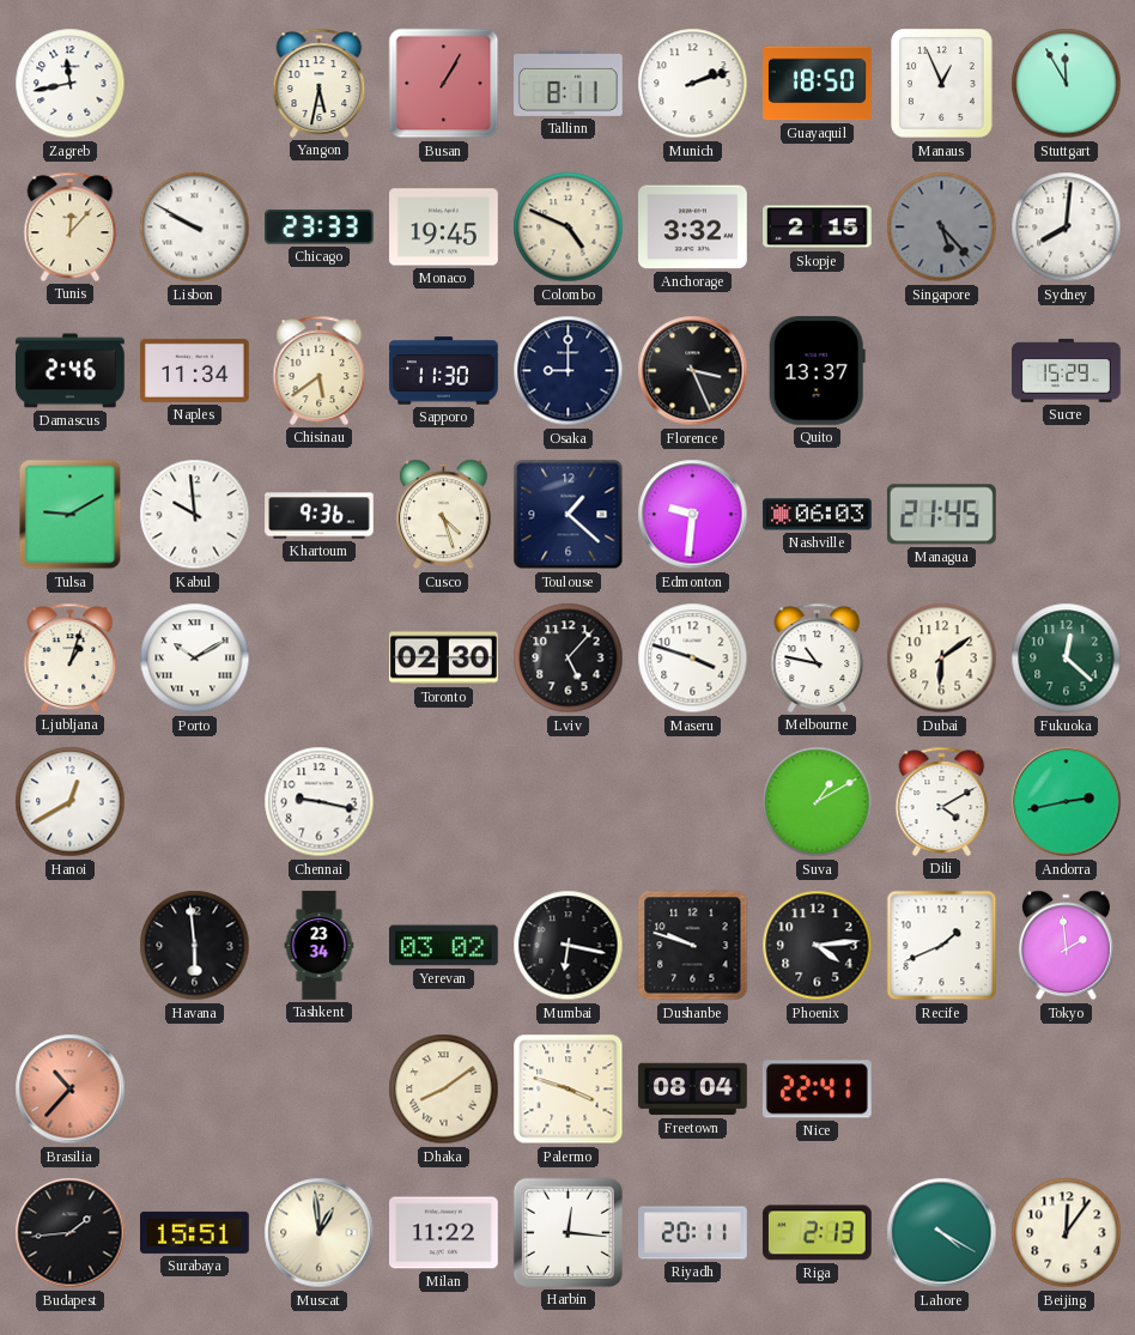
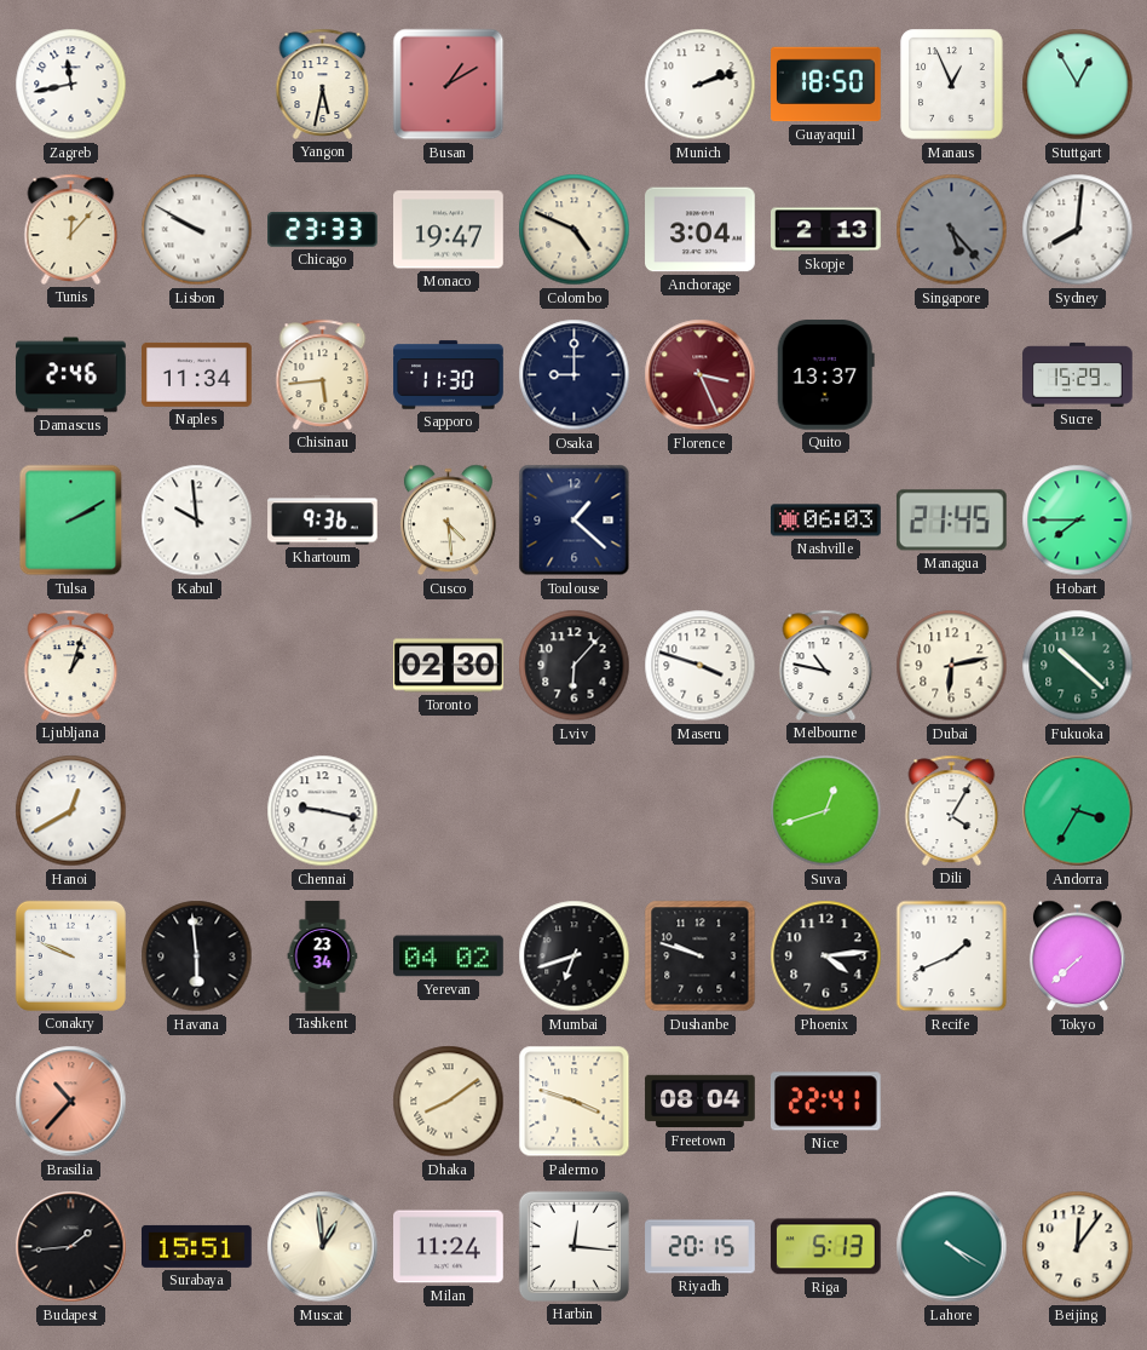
Busan: 1:05 -> 1:10 (449, 85)
Tallinn: 8:11 -> none (569, 83)
Stuttgart: 11:55 -> 12:55 (1078, 85)
Monaco: 19:45 -> 19:47 (449, 230)
Anchorage: 3:32 -> 3:04 (701, 230)
Skopje: 2:15 -> 2:13 (826, 230)
Chisinau: 5:39 -> 5:44 (323, 374)
Florence dial: black -> burgundy (701, 375)
Tulsa: 9:10 -> 2:10 (71, 521)
Cusco: 4:27 -> 4:29 (448, 521)
Edmonton: 9:31 -> none (693, 515)
Hobart: none -> 7:45 (1078, 521)
Porto: 10:10 -> none (195, 659)
Lviv: 5:07 -> 6:07 (575, 666)
Dubai: 6:09 -> 6:13 (952, 666)
Fukuoka: 12:22 -> 10:22 (1078, 666)
Suva: 1:10 -> 12:42 (826, 811)
Dili: 4:10 -> 4:05 (952, 810)
Andorra: 2:43 -> 3:35 (1078, 811)
Conakry: none -> 9:49 (70, 955)
Yerevan: 03:02 -> 04:02 (449, 957)
Mumbai: 6:17 -> 6:42 (575, 957)
Tokyo: 1:59 -> 7:38 (1077, 957)
Milan: 11:22 -> 11:24 (449, 1247)
Riyadh: 20:11 -> 20:15 (701, 1247)
Riga: 2:13 -> 5:13 (825, 1247)
